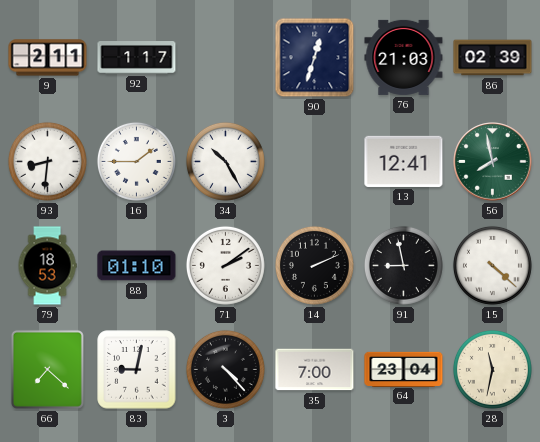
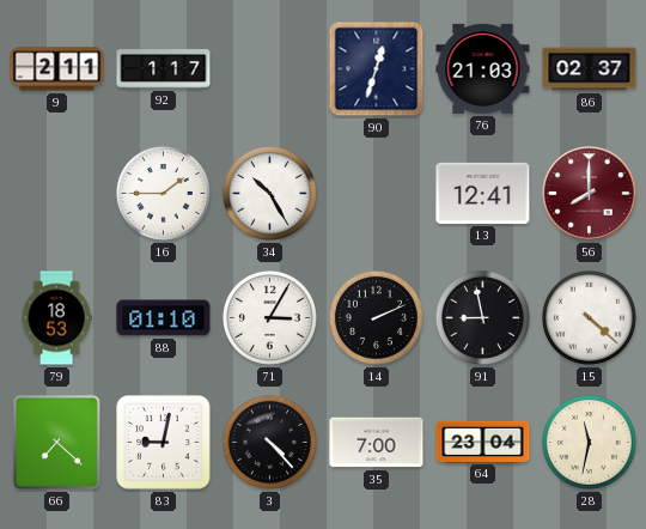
86: 02:39 -> 02:37 (590, 69)
93: 8:31 -> none (47, 161)
56: 7:58 -> 8:00 (590, 194)
56 dial: green -> burgundy (590, 194)
71: 2:09 -> 3:05 (269, 317)
